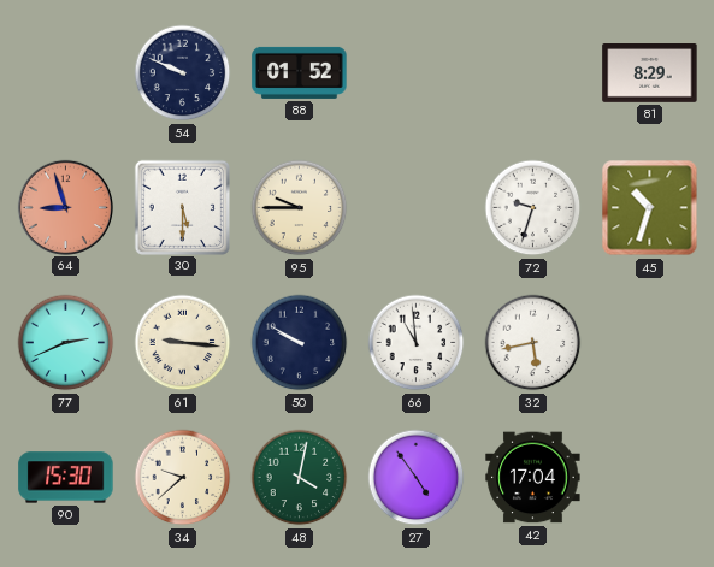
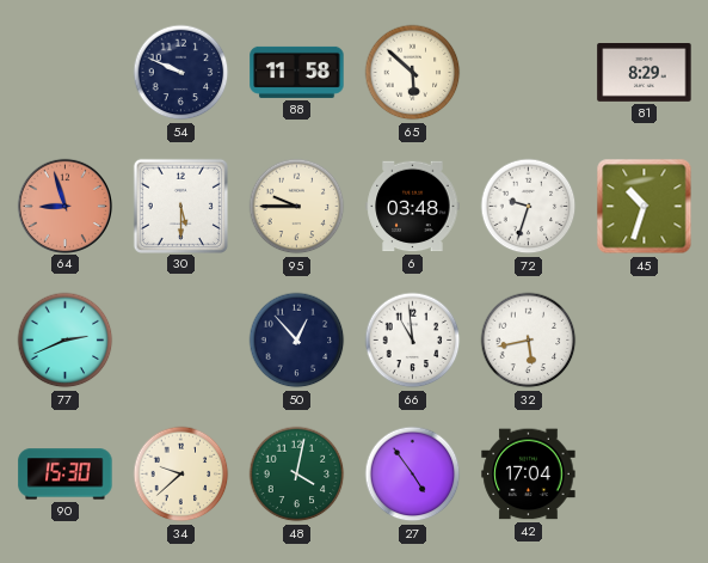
88: 01:52 -> 11:58 (297, 72)
65: none -> 5:52 (413, 73)
6: none -> 03:48 (413, 207)
61: 9:16 -> none (183, 343)
50: 9:50 -> 12:53 (297, 341)
